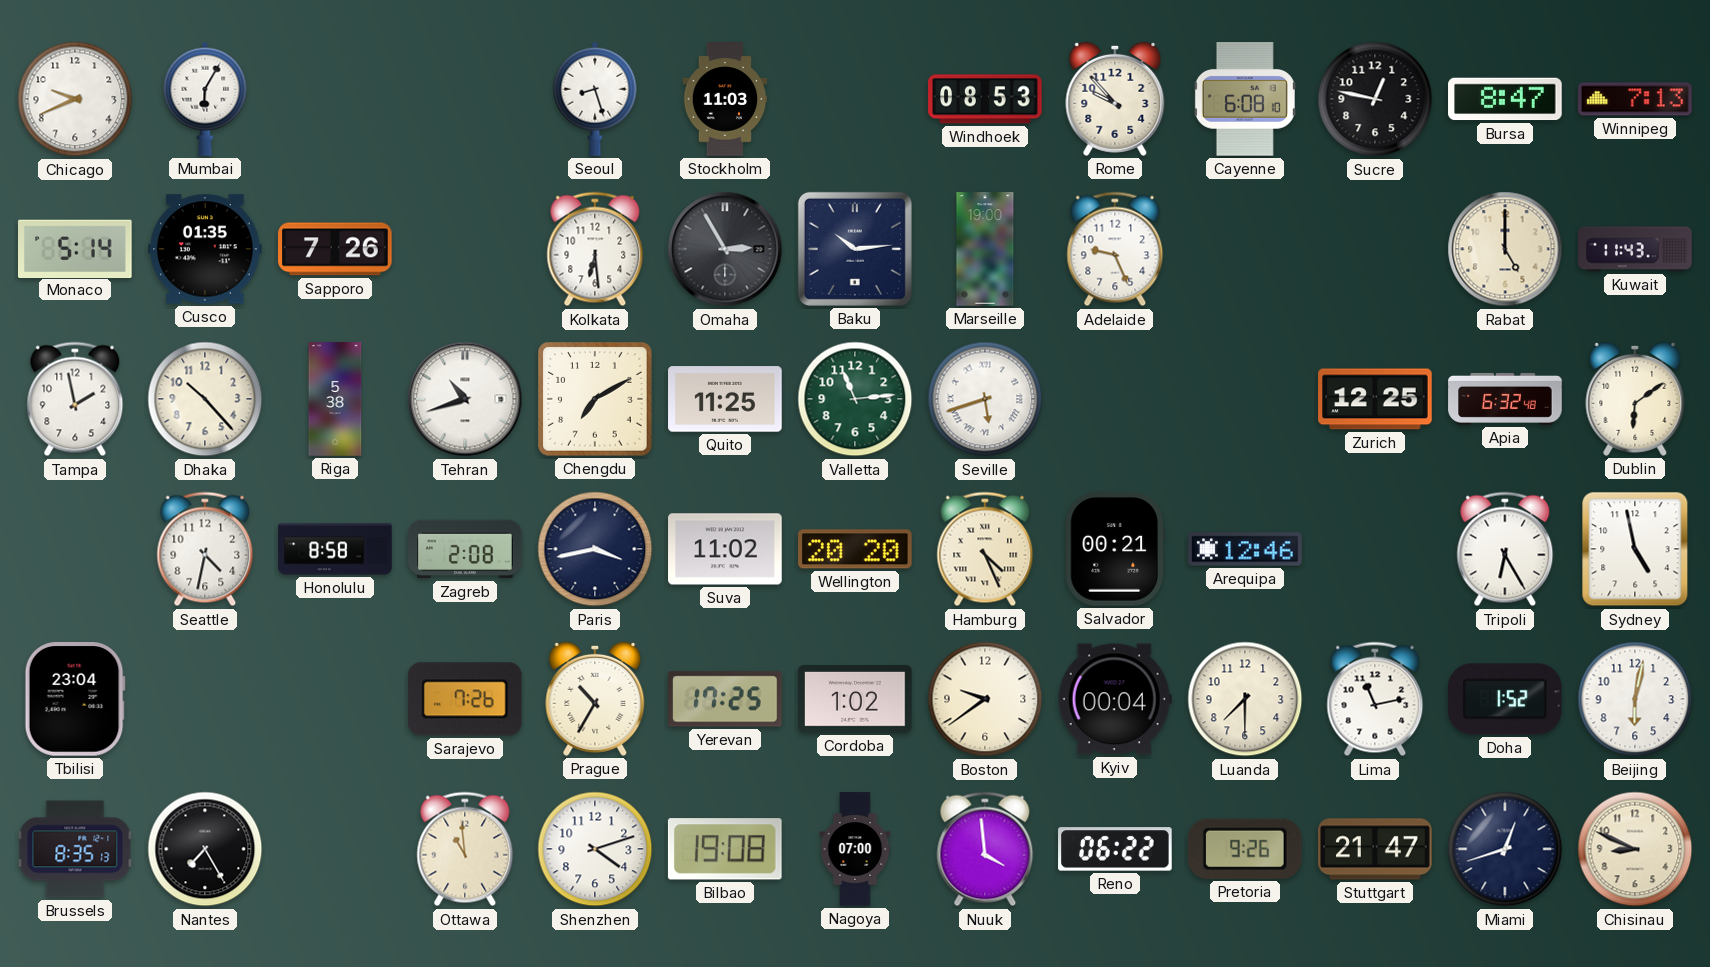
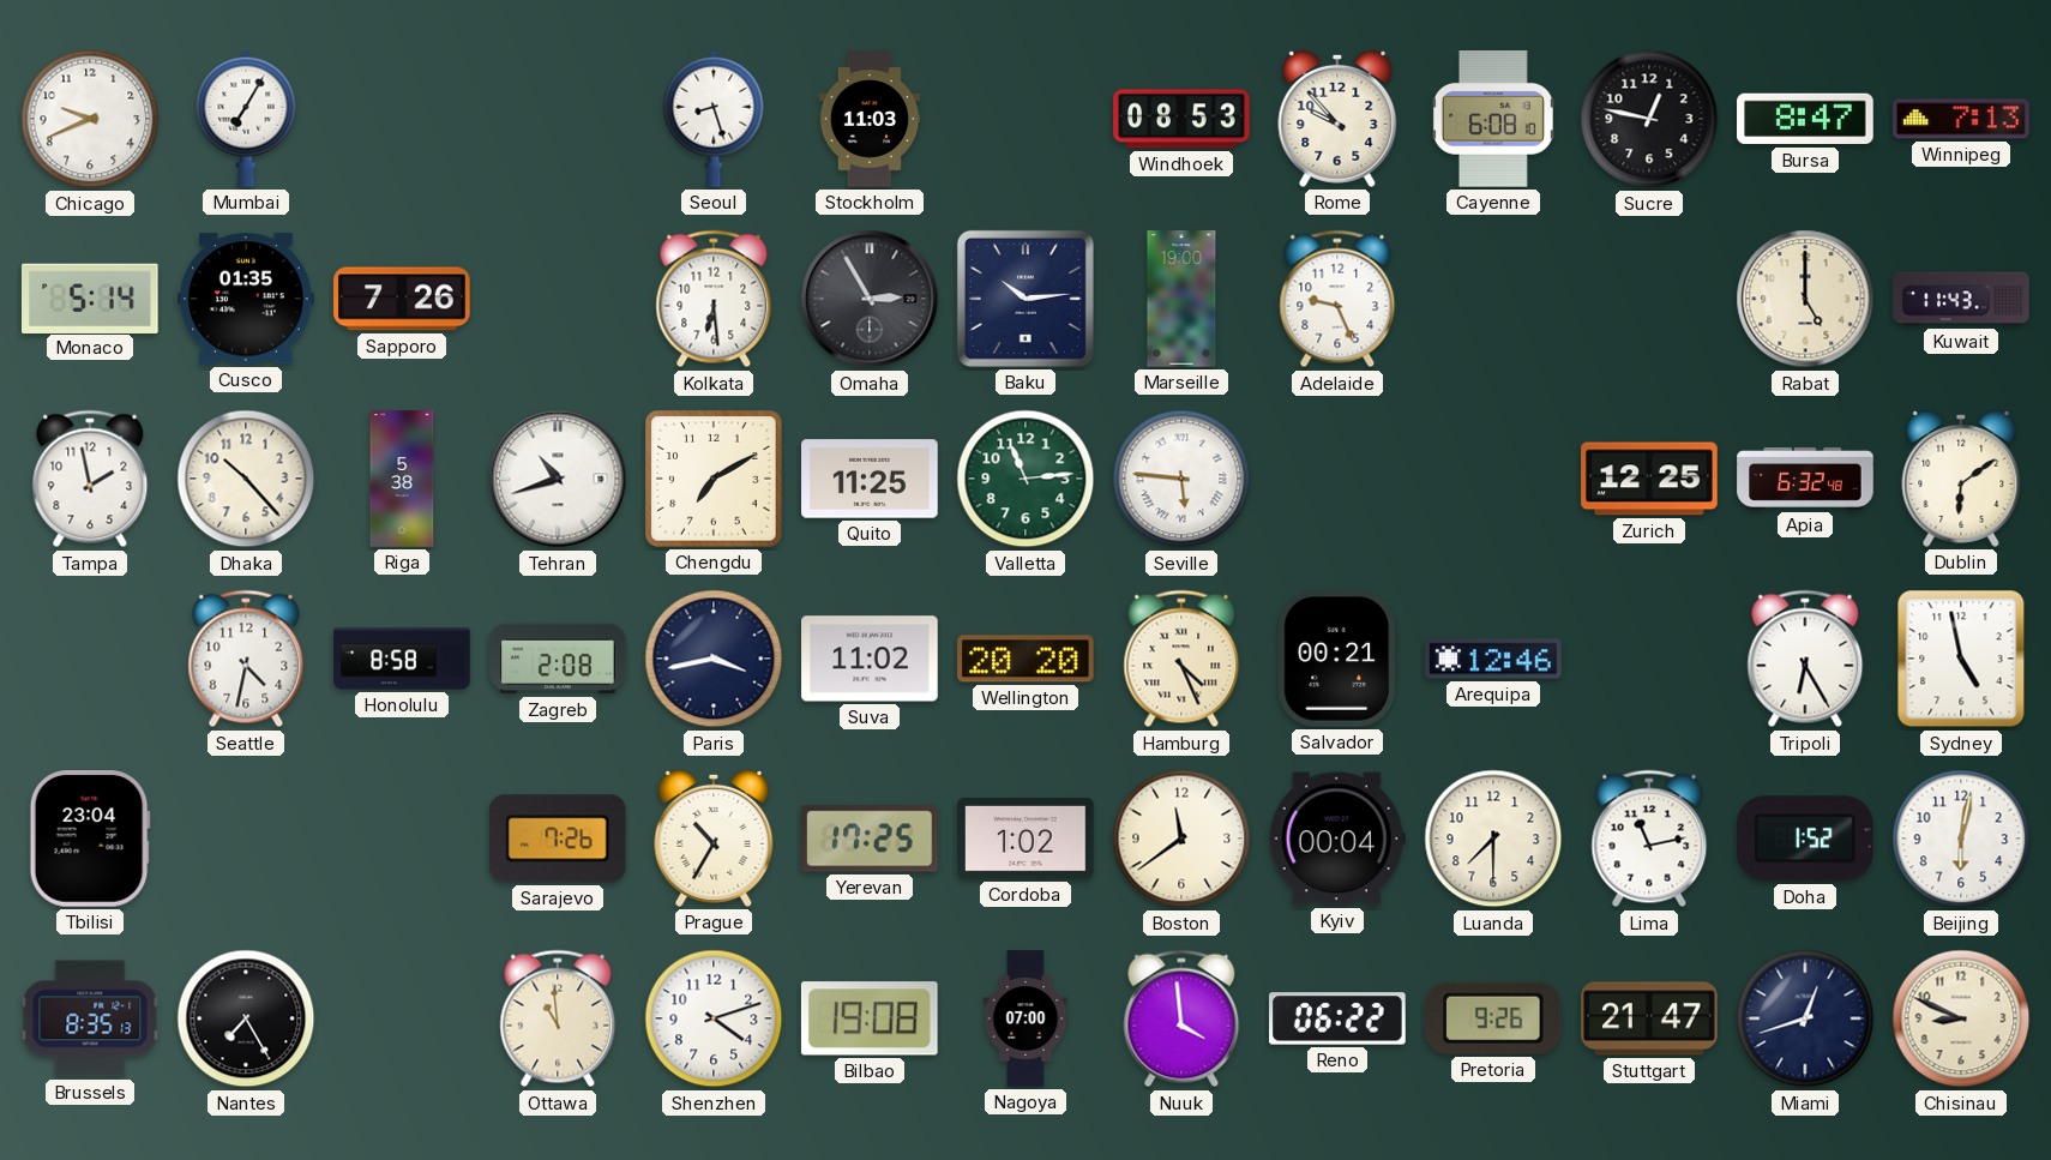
Mumbai: 6:05 -> 7:05 (246, 119)
Seville: 5:42 -> 5:46 (1181, 479)
Boston: 9:39 -> 11:39 (1181, 839)
